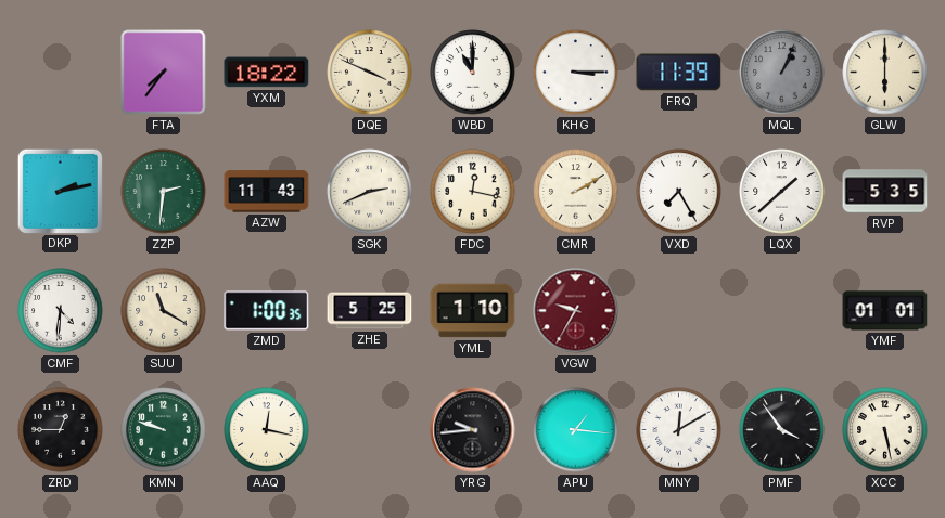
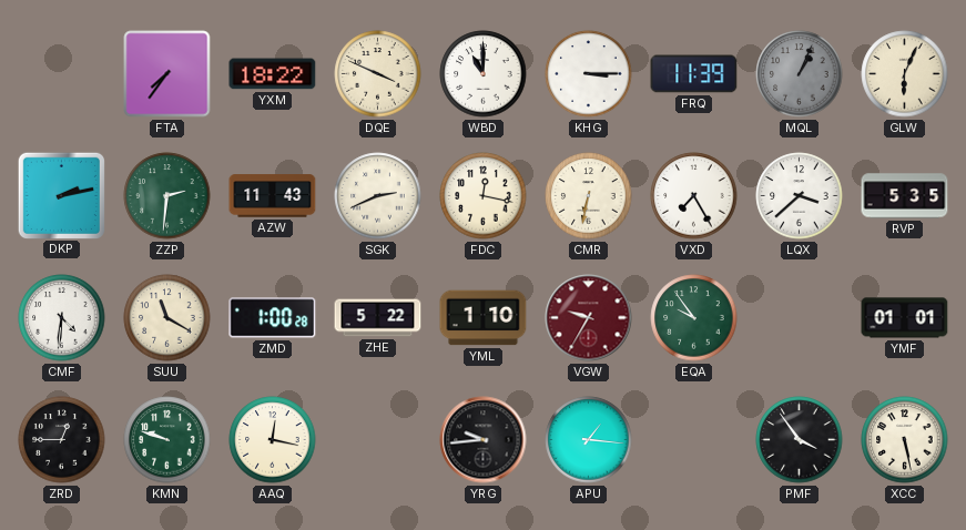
GLW: 6:00 -> 6:04 (905, 74)
CMR: 2:10 -> 6:32 (589, 196)
LQX: 1:38 -> 3:38 (800, 196)
ZMD: 1:00:35 -> 1:00:28 (273, 318)
ZHE: 5:25 -> 5:22 (378, 318)
EQA: none -> 9:54 (694, 318)
MNY: 12:10 -> none (679, 430)
